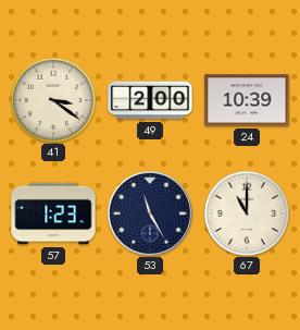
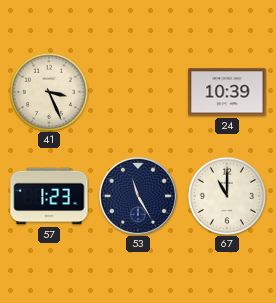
41: 3:21 -> 3:26 (49, 92)
49: 2:00 -> none (150, 100)
